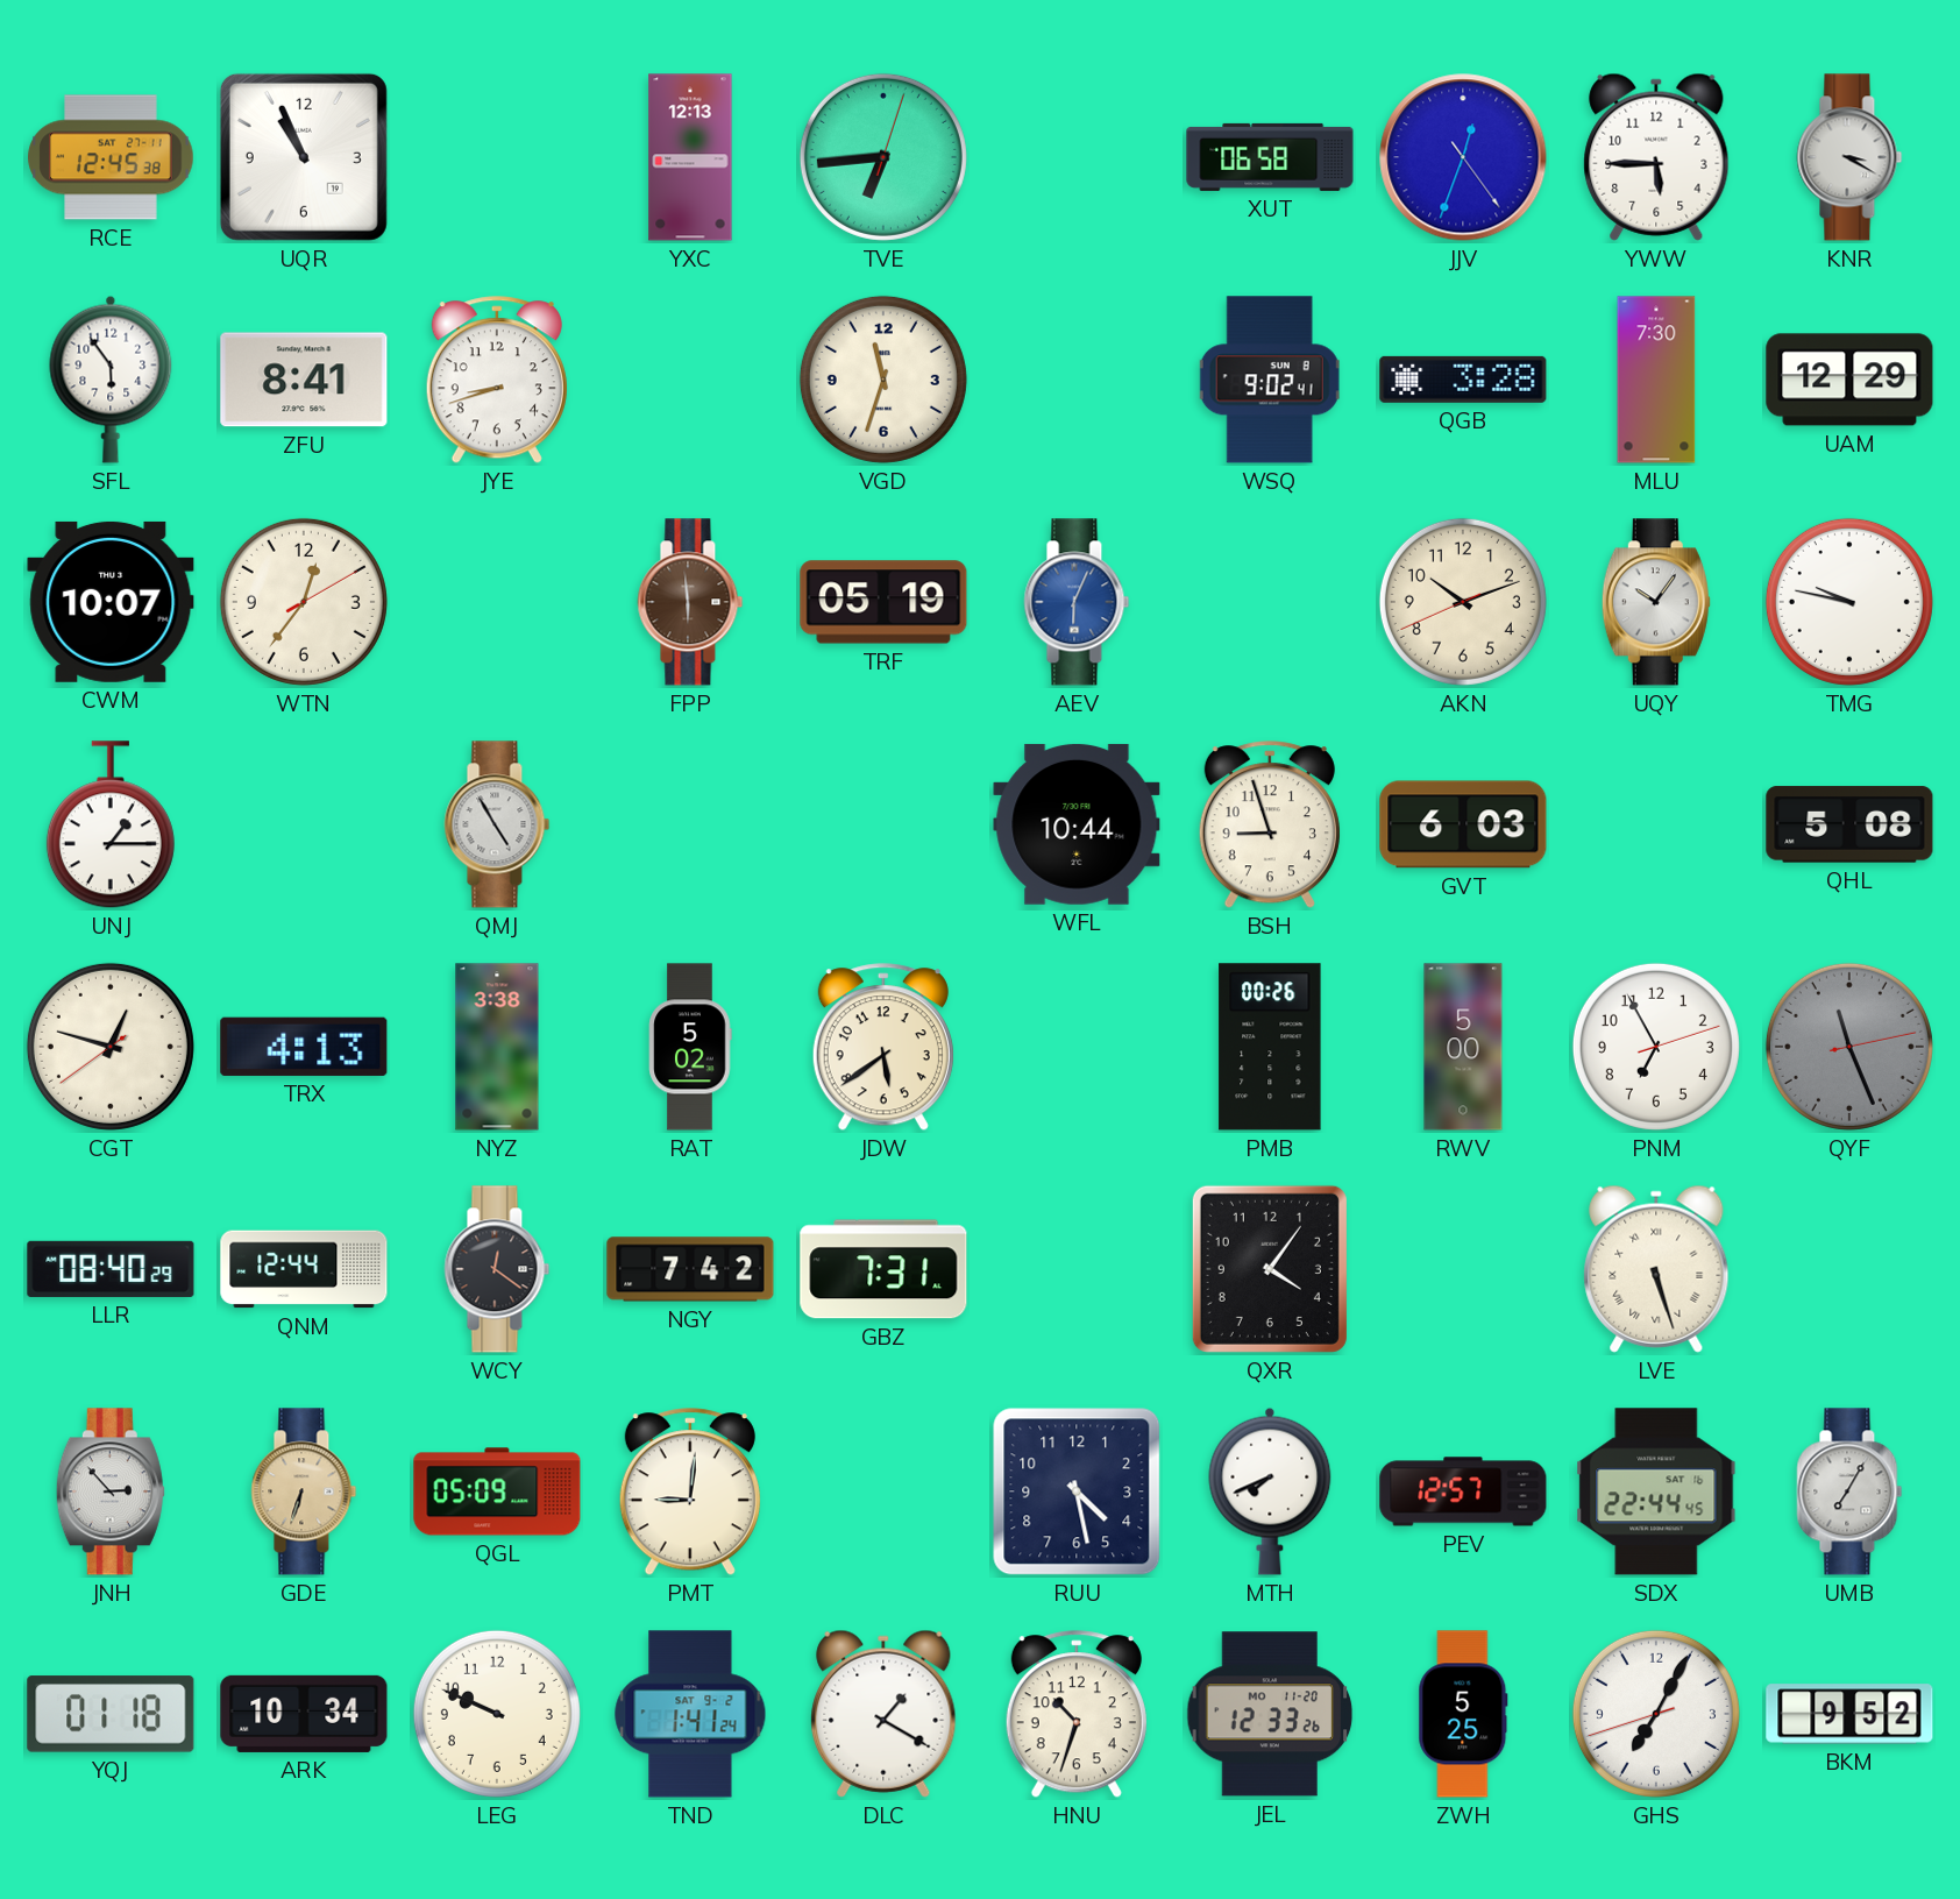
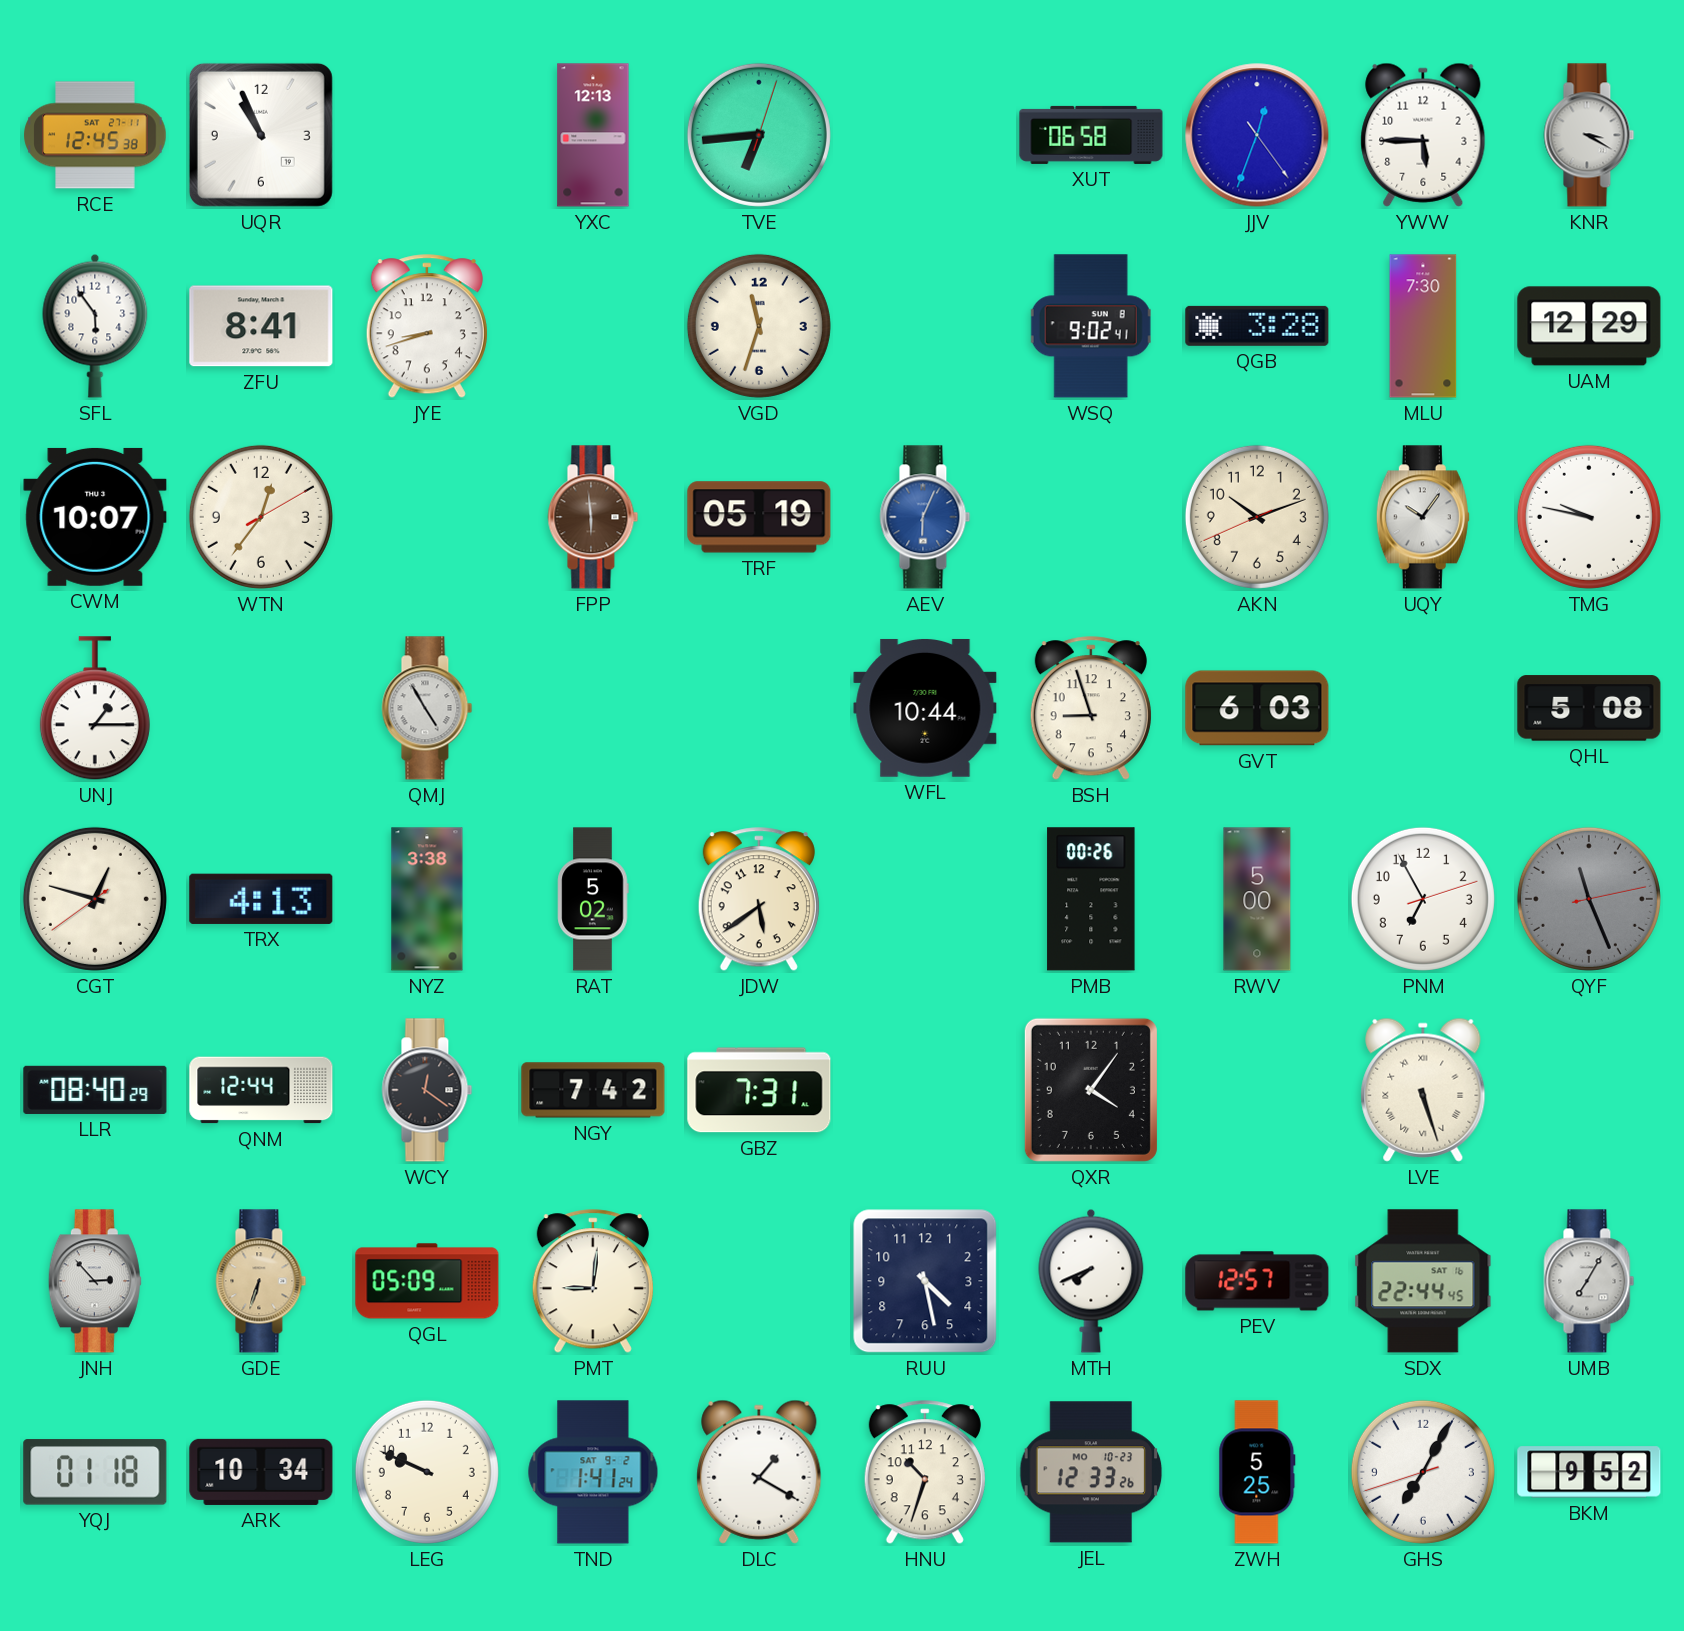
JEL date: MO 11-20 -> MO 10-23 (1091, 1472)
